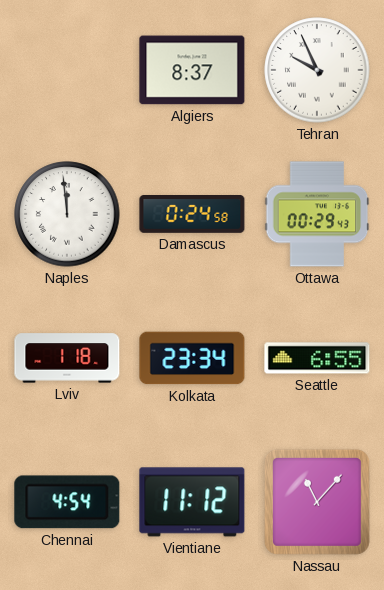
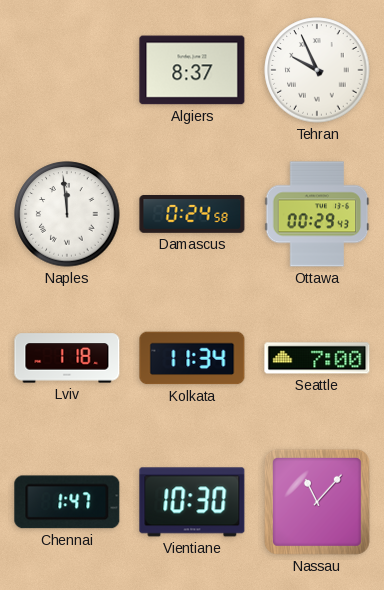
Kolkata: 23:34 -> 11:34 (192, 358)
Seattle: 6:55 -> 7:00 (317, 358)
Chennai: 4:54 -> 1:47 (67, 502)
Vientiane: 11:12 -> 10:30 (192, 502)
